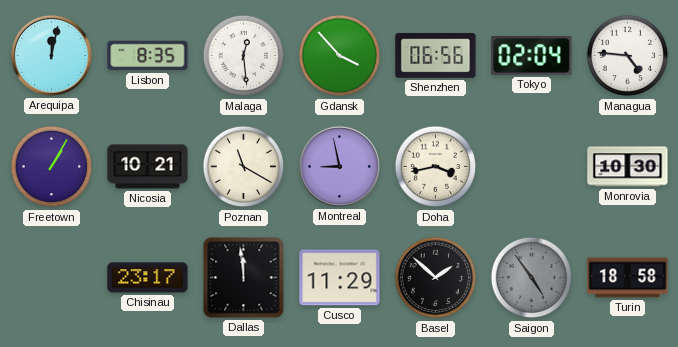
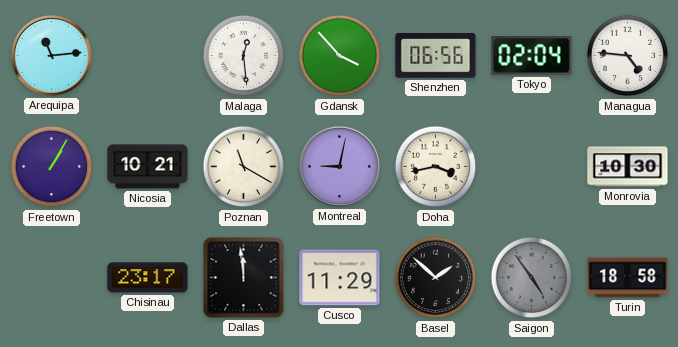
Arequipa: 12:02 -> 11:14 (51, 55)
Lisbon: 8:35 -> none (148, 56)
Montreal: 8:58 -> 9:02 (339, 166)
